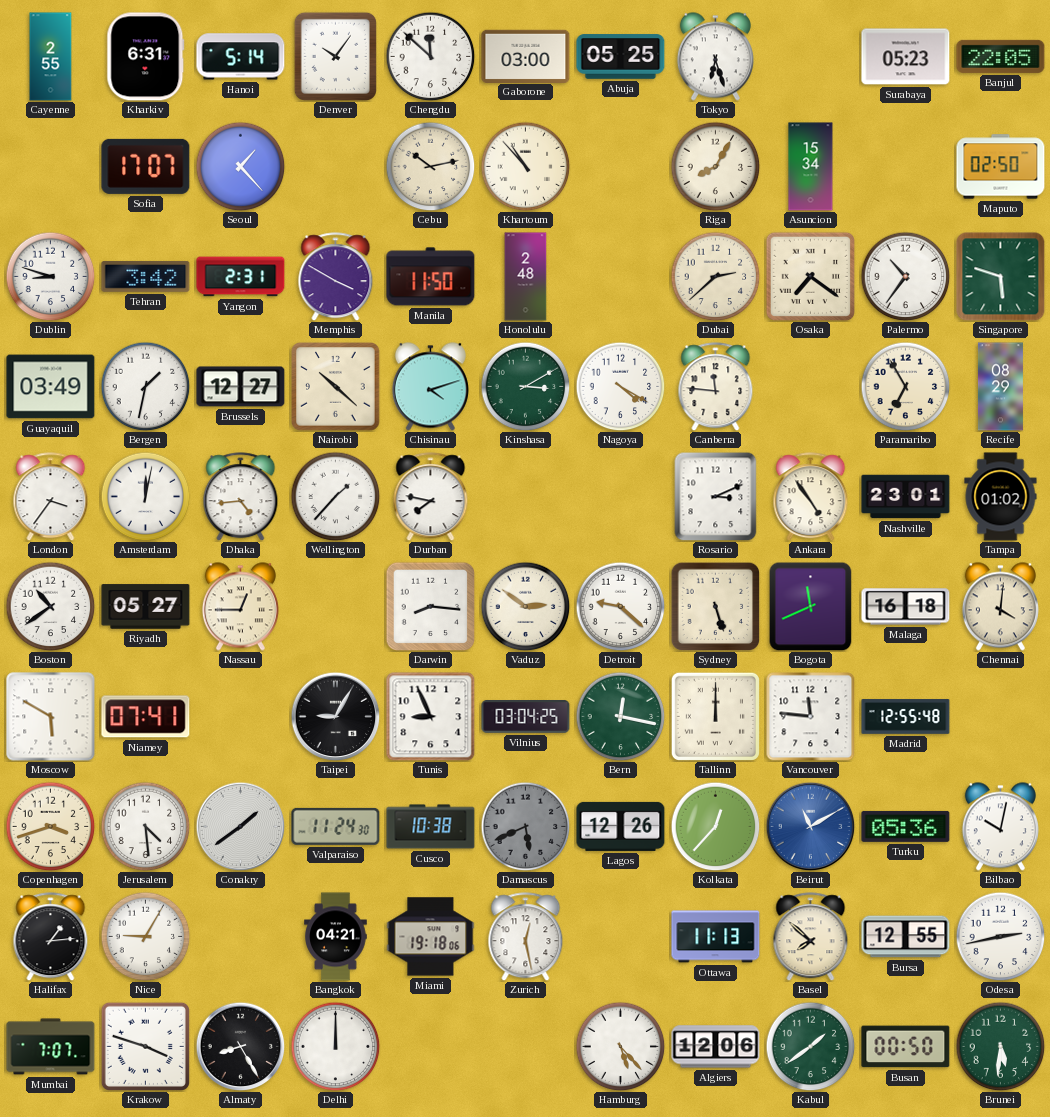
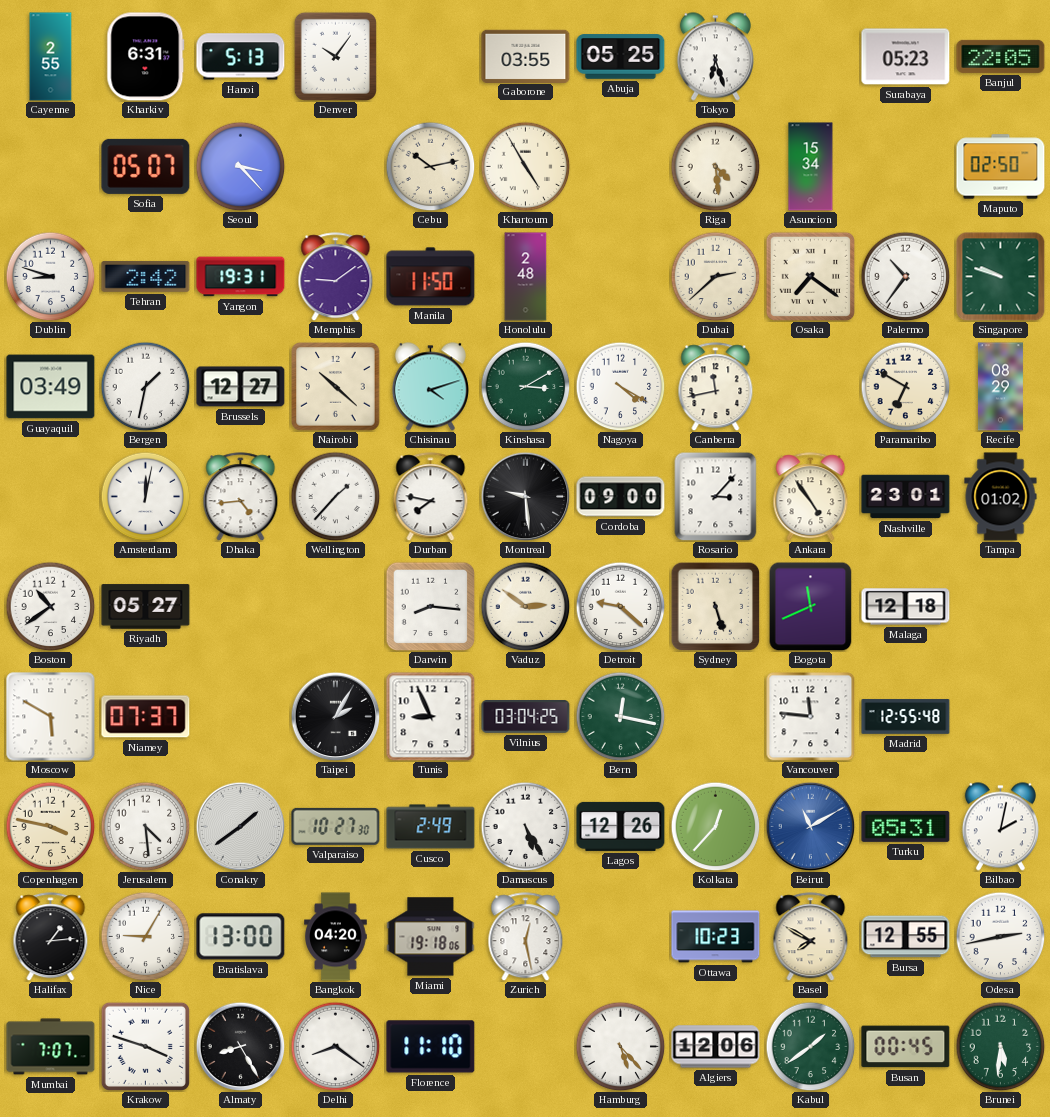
Hanoi: 5:14 -> 5:13 (241, 57)
Chengdu: 11:52 -> none (430, 56)
Gaborone: 03:00 -> 03:55 (526, 56)
Sofia: 17:07 -> 05:07 (146, 166)
Seoul: 1:23 -> 3:23 (240, 166)
Khartoum: 10:53 -> 4:55 (525, 166)
Riga: 8:05 -> 4:29 (715, 166)
Tehran: 3:42 -> 2:42 (146, 276)
Yangon: 2:31 -> 19:31 (241, 277)
Memphis: 3:50 -> 9:09 (336, 277)
Singapore: 5:48 -> 9:48 (1001, 277)
Canberra: 11:46 -> 11:43 (716, 387)
Paramaribo: 6:55 -> 6:50 (905, 386)
London: 3:36 -> none (51, 497)
Montreal: none -> 9:29 (525, 496)
Cordoba: none -> 09:00 (621, 497)
Rosario: 3:11 -> 3:07 (716, 496)
Nassau: 12:45 -> none (240, 607)
Malaga: 16:18 -> 12:18 (906, 607)
Chennai: 4:01 -> none (1000, 607)
Niamey: 07:41 -> 07:37 (146, 717)
Taipei: 9:05 -> 2:05 (335, 716)
Tallinn: 12:00 -> none (715, 716)
Copenhagen: 3:42 -> 3:47 (50, 826)
Valparaiso: 11:24 -> 10:27 (336, 826)
Cusco: 10:38 -> 2:49 (431, 827)
Damascus: 5:41 -> 5:25 (525, 826)
Damascus dial: grey -> white (525, 826)
Turku: 05:36 -> 05:31 (906, 826)
Bilbao: 10:02 -> 2:02 (1000, 827)
Bratislava: none -> 13:00 (241, 937)
Bangkok: 04:21 -> 04:20 (336, 937)
Ottawa: 11:13 -> 10:23 (716, 937)
Basel: 7:52 -> 7:50 (811, 937)
Delhi: 12:00 -> 8:21 (335, 1046)
Florence: none -> 11:10 (431, 1047)
Busan: 00:50 -> 00:45 (906, 1047)
